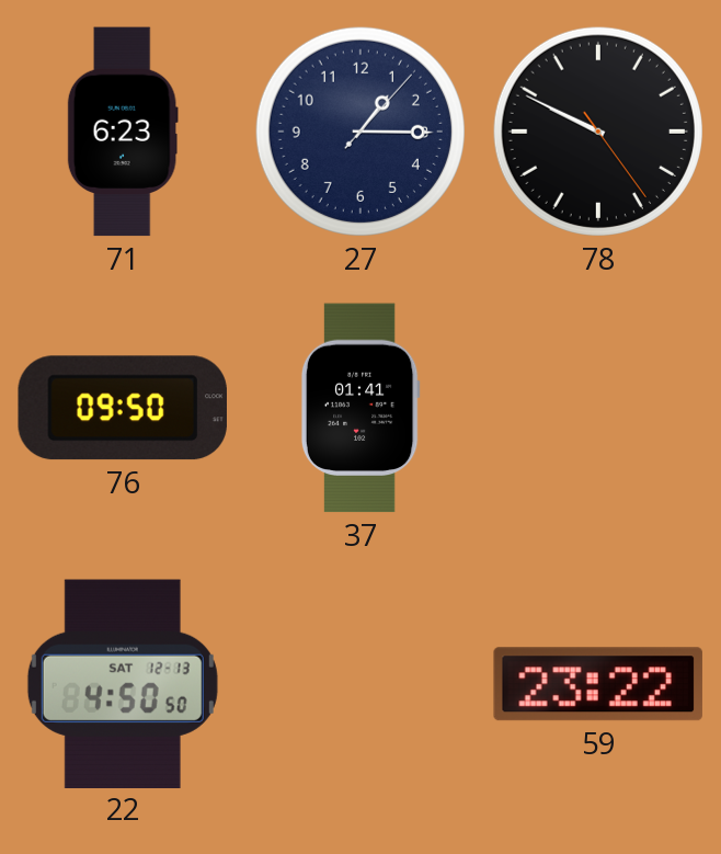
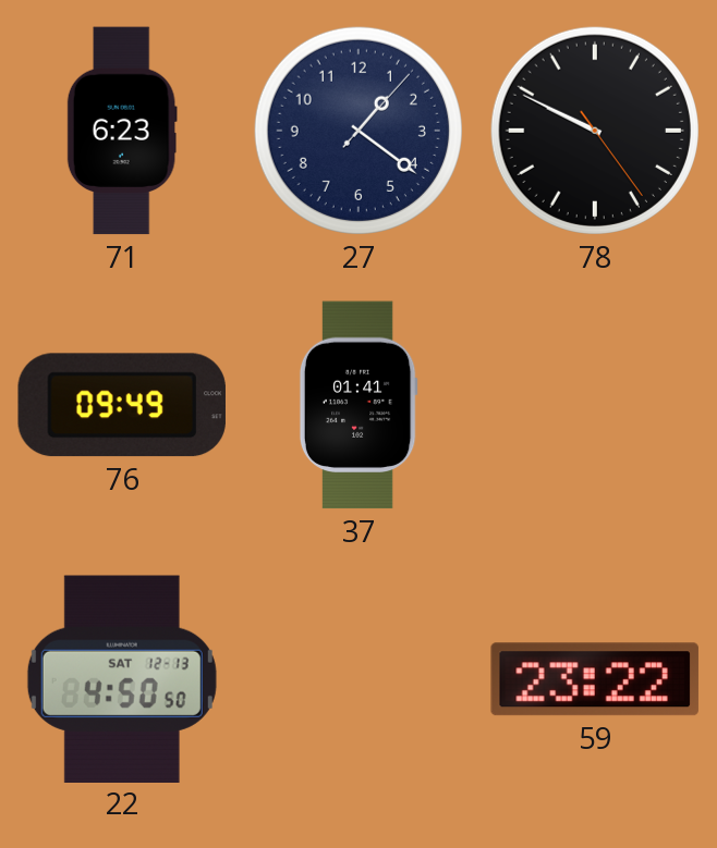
27: 1:15 -> 1:21 (358, 131)
76: 09:50 -> 09:49 (122, 405)
